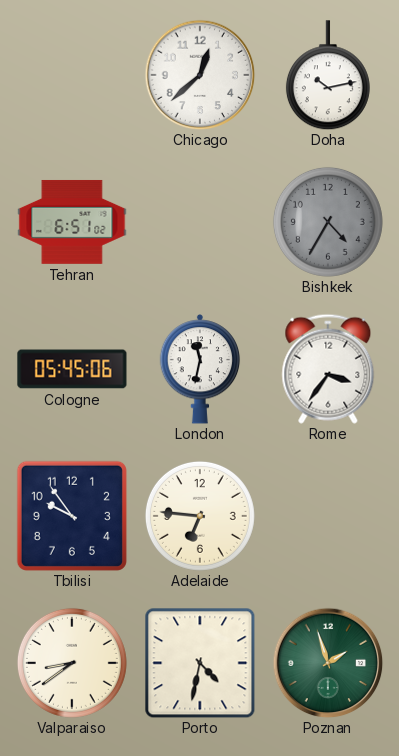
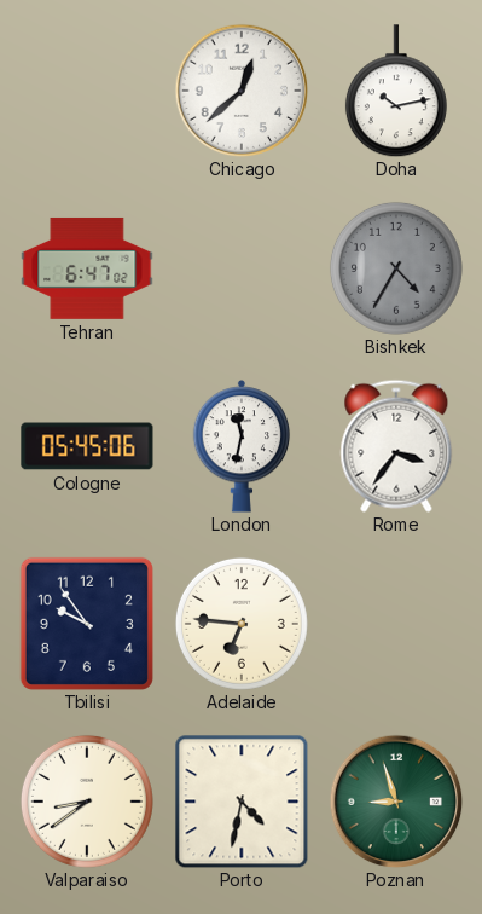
Tehran: 6:51 -> 6:47 (87, 268)
Poznan: 1:57 -> 8:57 (396, 802)
